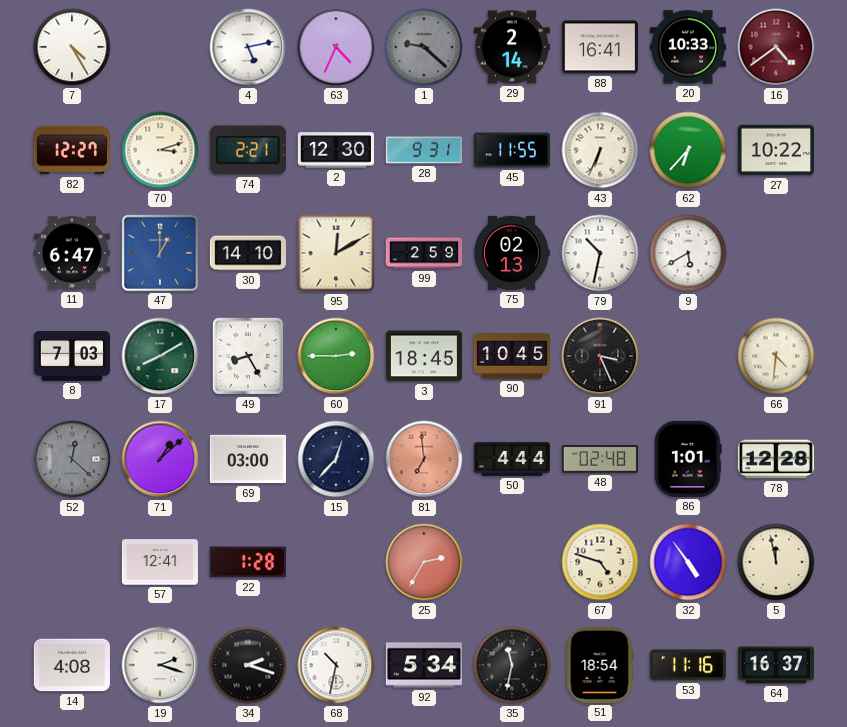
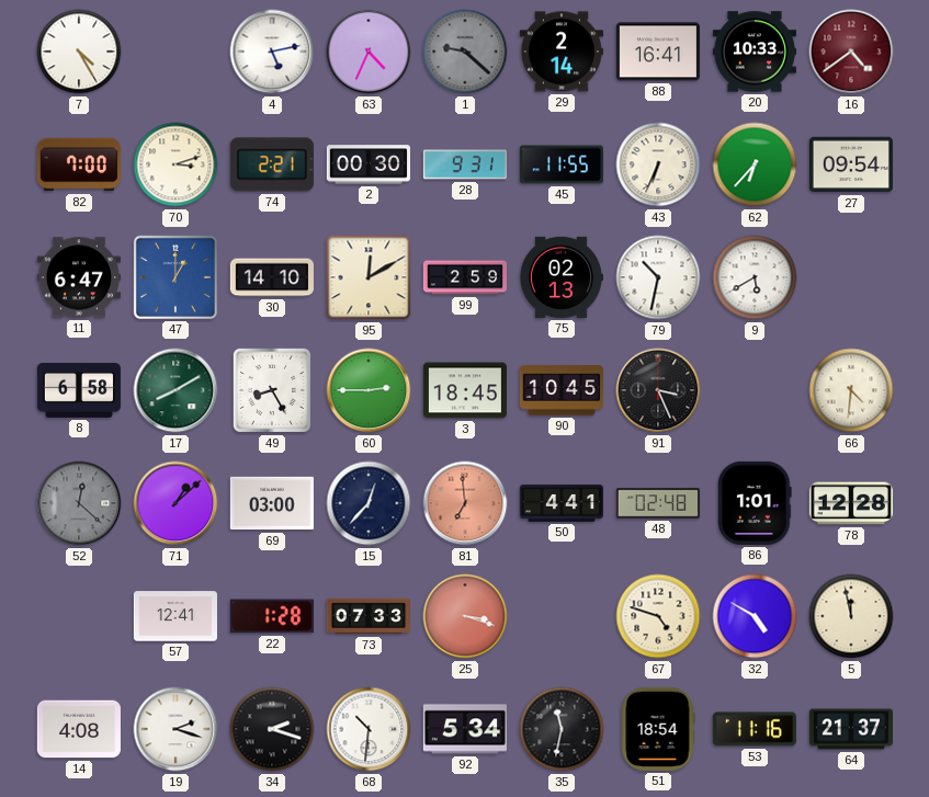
82: 12:27 -> 7:00 (79, 164)
2: 12:30 -> 00:30 (369, 164)
27: 10:22 -> 09:54 (851, 164)
8: 7:03 -> 6:58 (79, 391)
50: 4:44 -> 4:41 (562, 503)
73: none -> 07:33 (367, 616)
25: 2:35 -> 3:18 (465, 616)
32: 4:54 -> 4:50 (755, 616)
68: 10:32 -> 10:31 (369, 729)
64: 16:37 -> 21:37 (851, 729)
